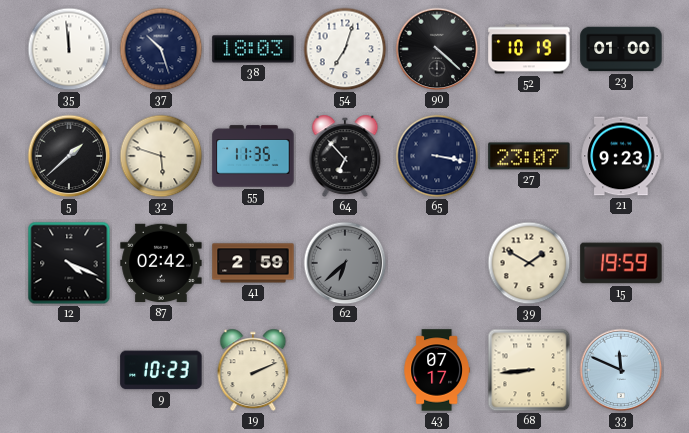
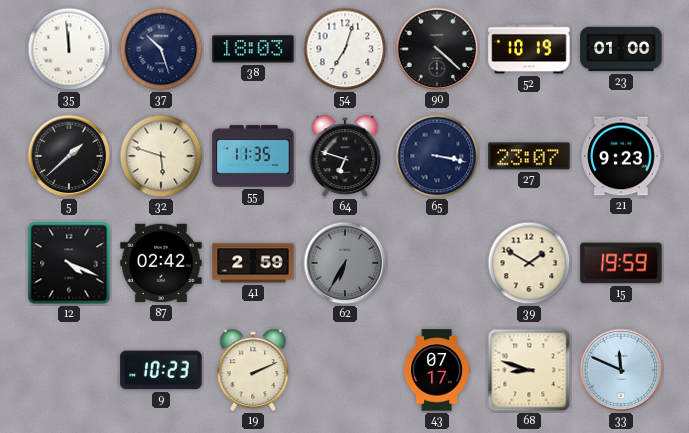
64: 6:53 -> 6:48 (345, 156)
62: 6:38 -> 6:35 (345, 263)
68: 8:44 -> 8:48 (529, 370)
